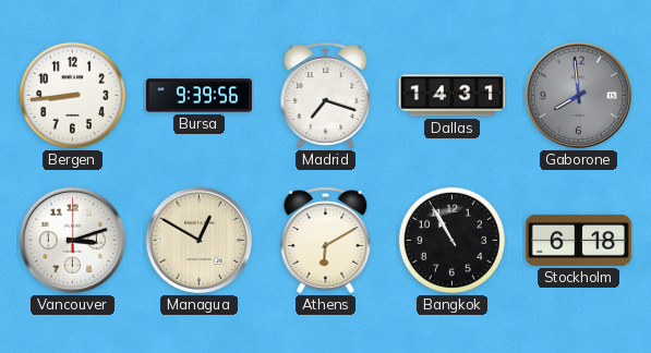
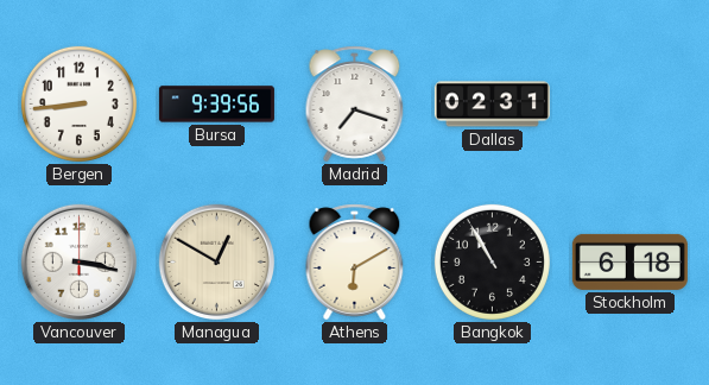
Dallas: 14:31 -> 02:31 (492, 105)
Gaborone: 7:59 -> none (579, 96)
Vancouver: 3:12 -> 3:17 (80, 263)
